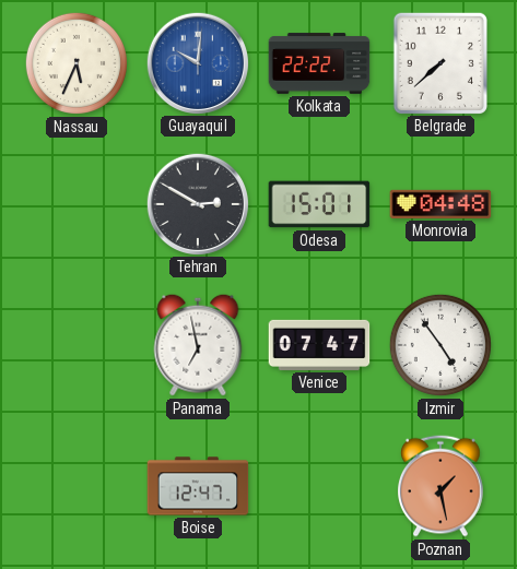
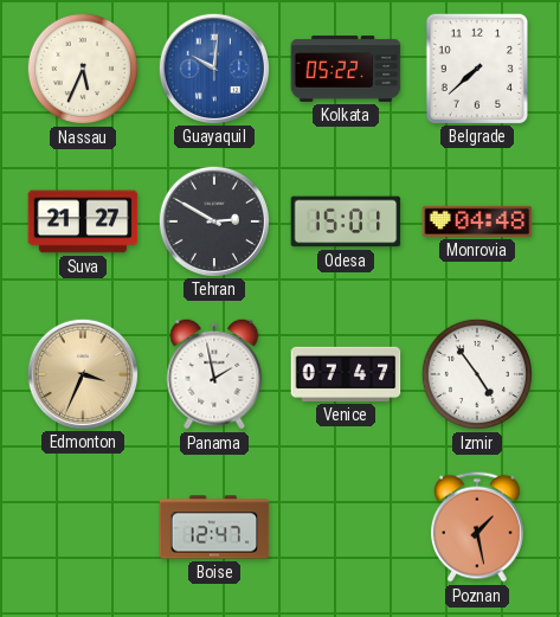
Kolkata: 22:22 -> 05:22 (346, 69)
Suva: none -> 21:27 (83, 221)
Edmonton: none -> 3:34 (82, 373)
Panama: 6:58 -> 1:58 (214, 374)
